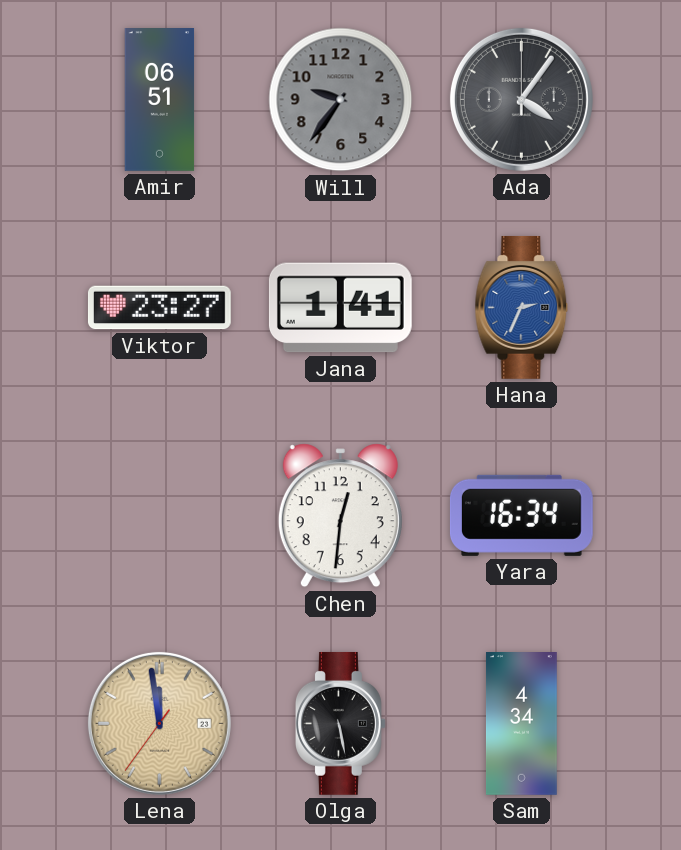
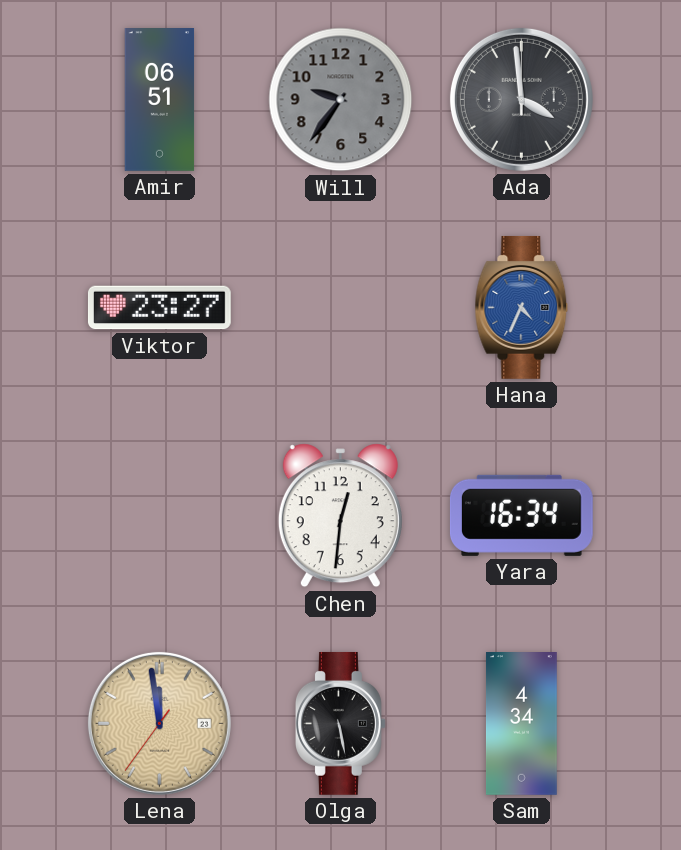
Ada: 4:06 -> 3:59 (521, 99)
Jana: 1:41 -> none (340, 308)
Hana: 2:34 -> 4:34 (522, 307)
